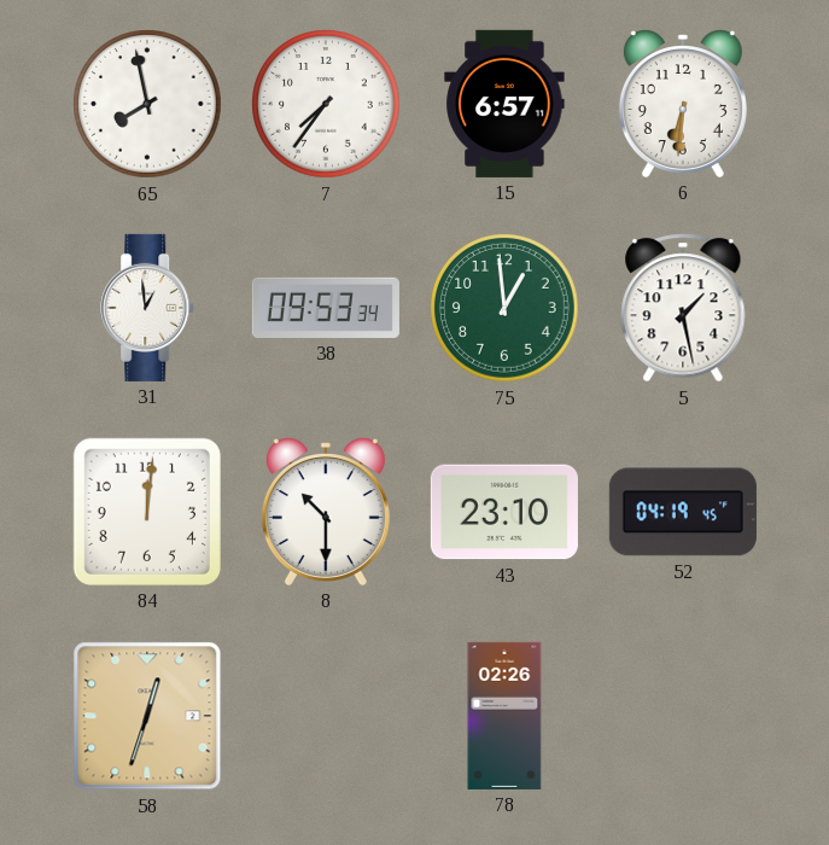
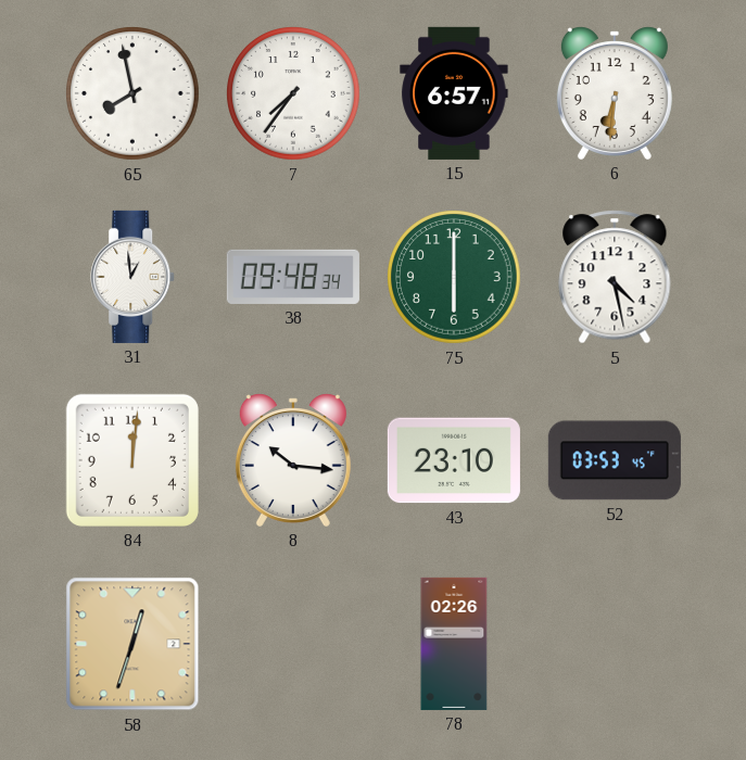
38: 09:53 -> 09:48 (293, 277)
75: 12:59 -> 6:00 (454, 277)
5: 1:28 -> 4:28 (615, 277)
8: 10:30 -> 10:16 (293, 460)
52: 04:19 -> 03:53 (615, 460)
